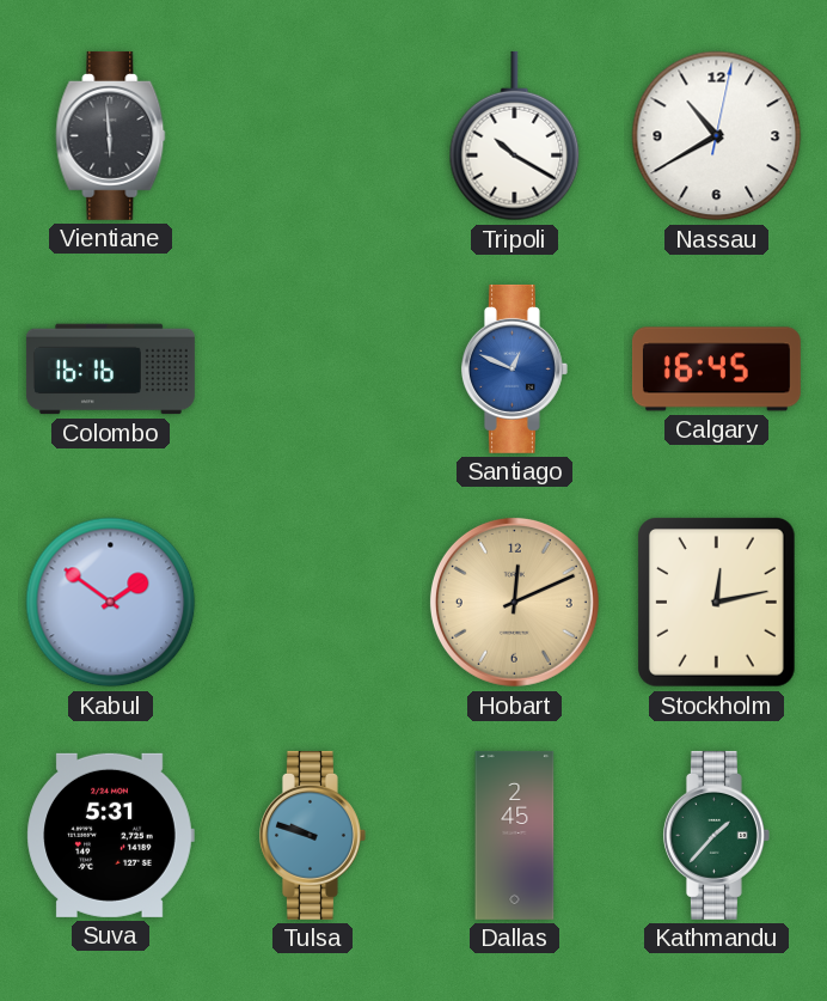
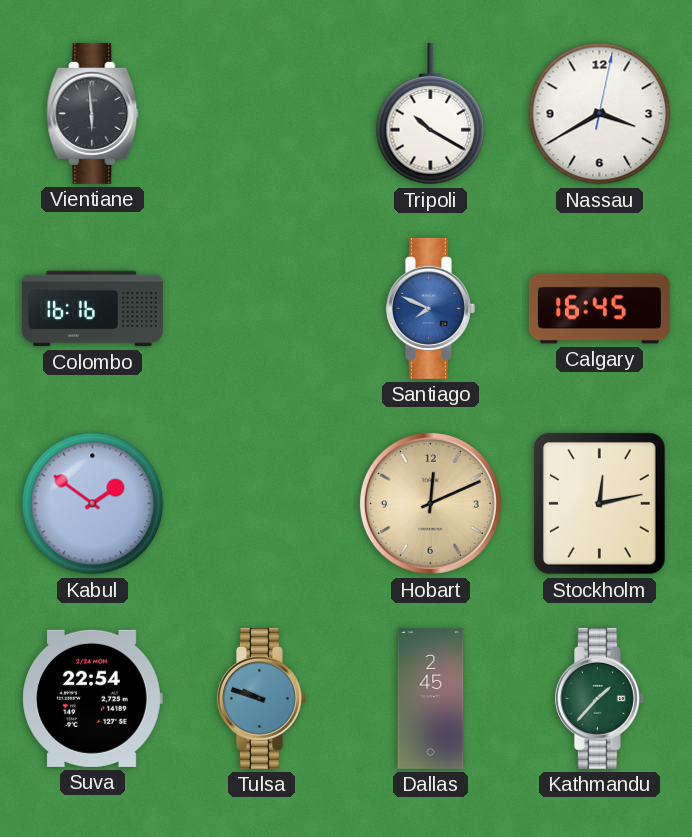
Nassau: 10:40 -> 3:40 (600, 114)
Santiago: 12:49 -> 7:49 (430, 308)
Suva: 5:31 -> 22:54 (92, 698)
